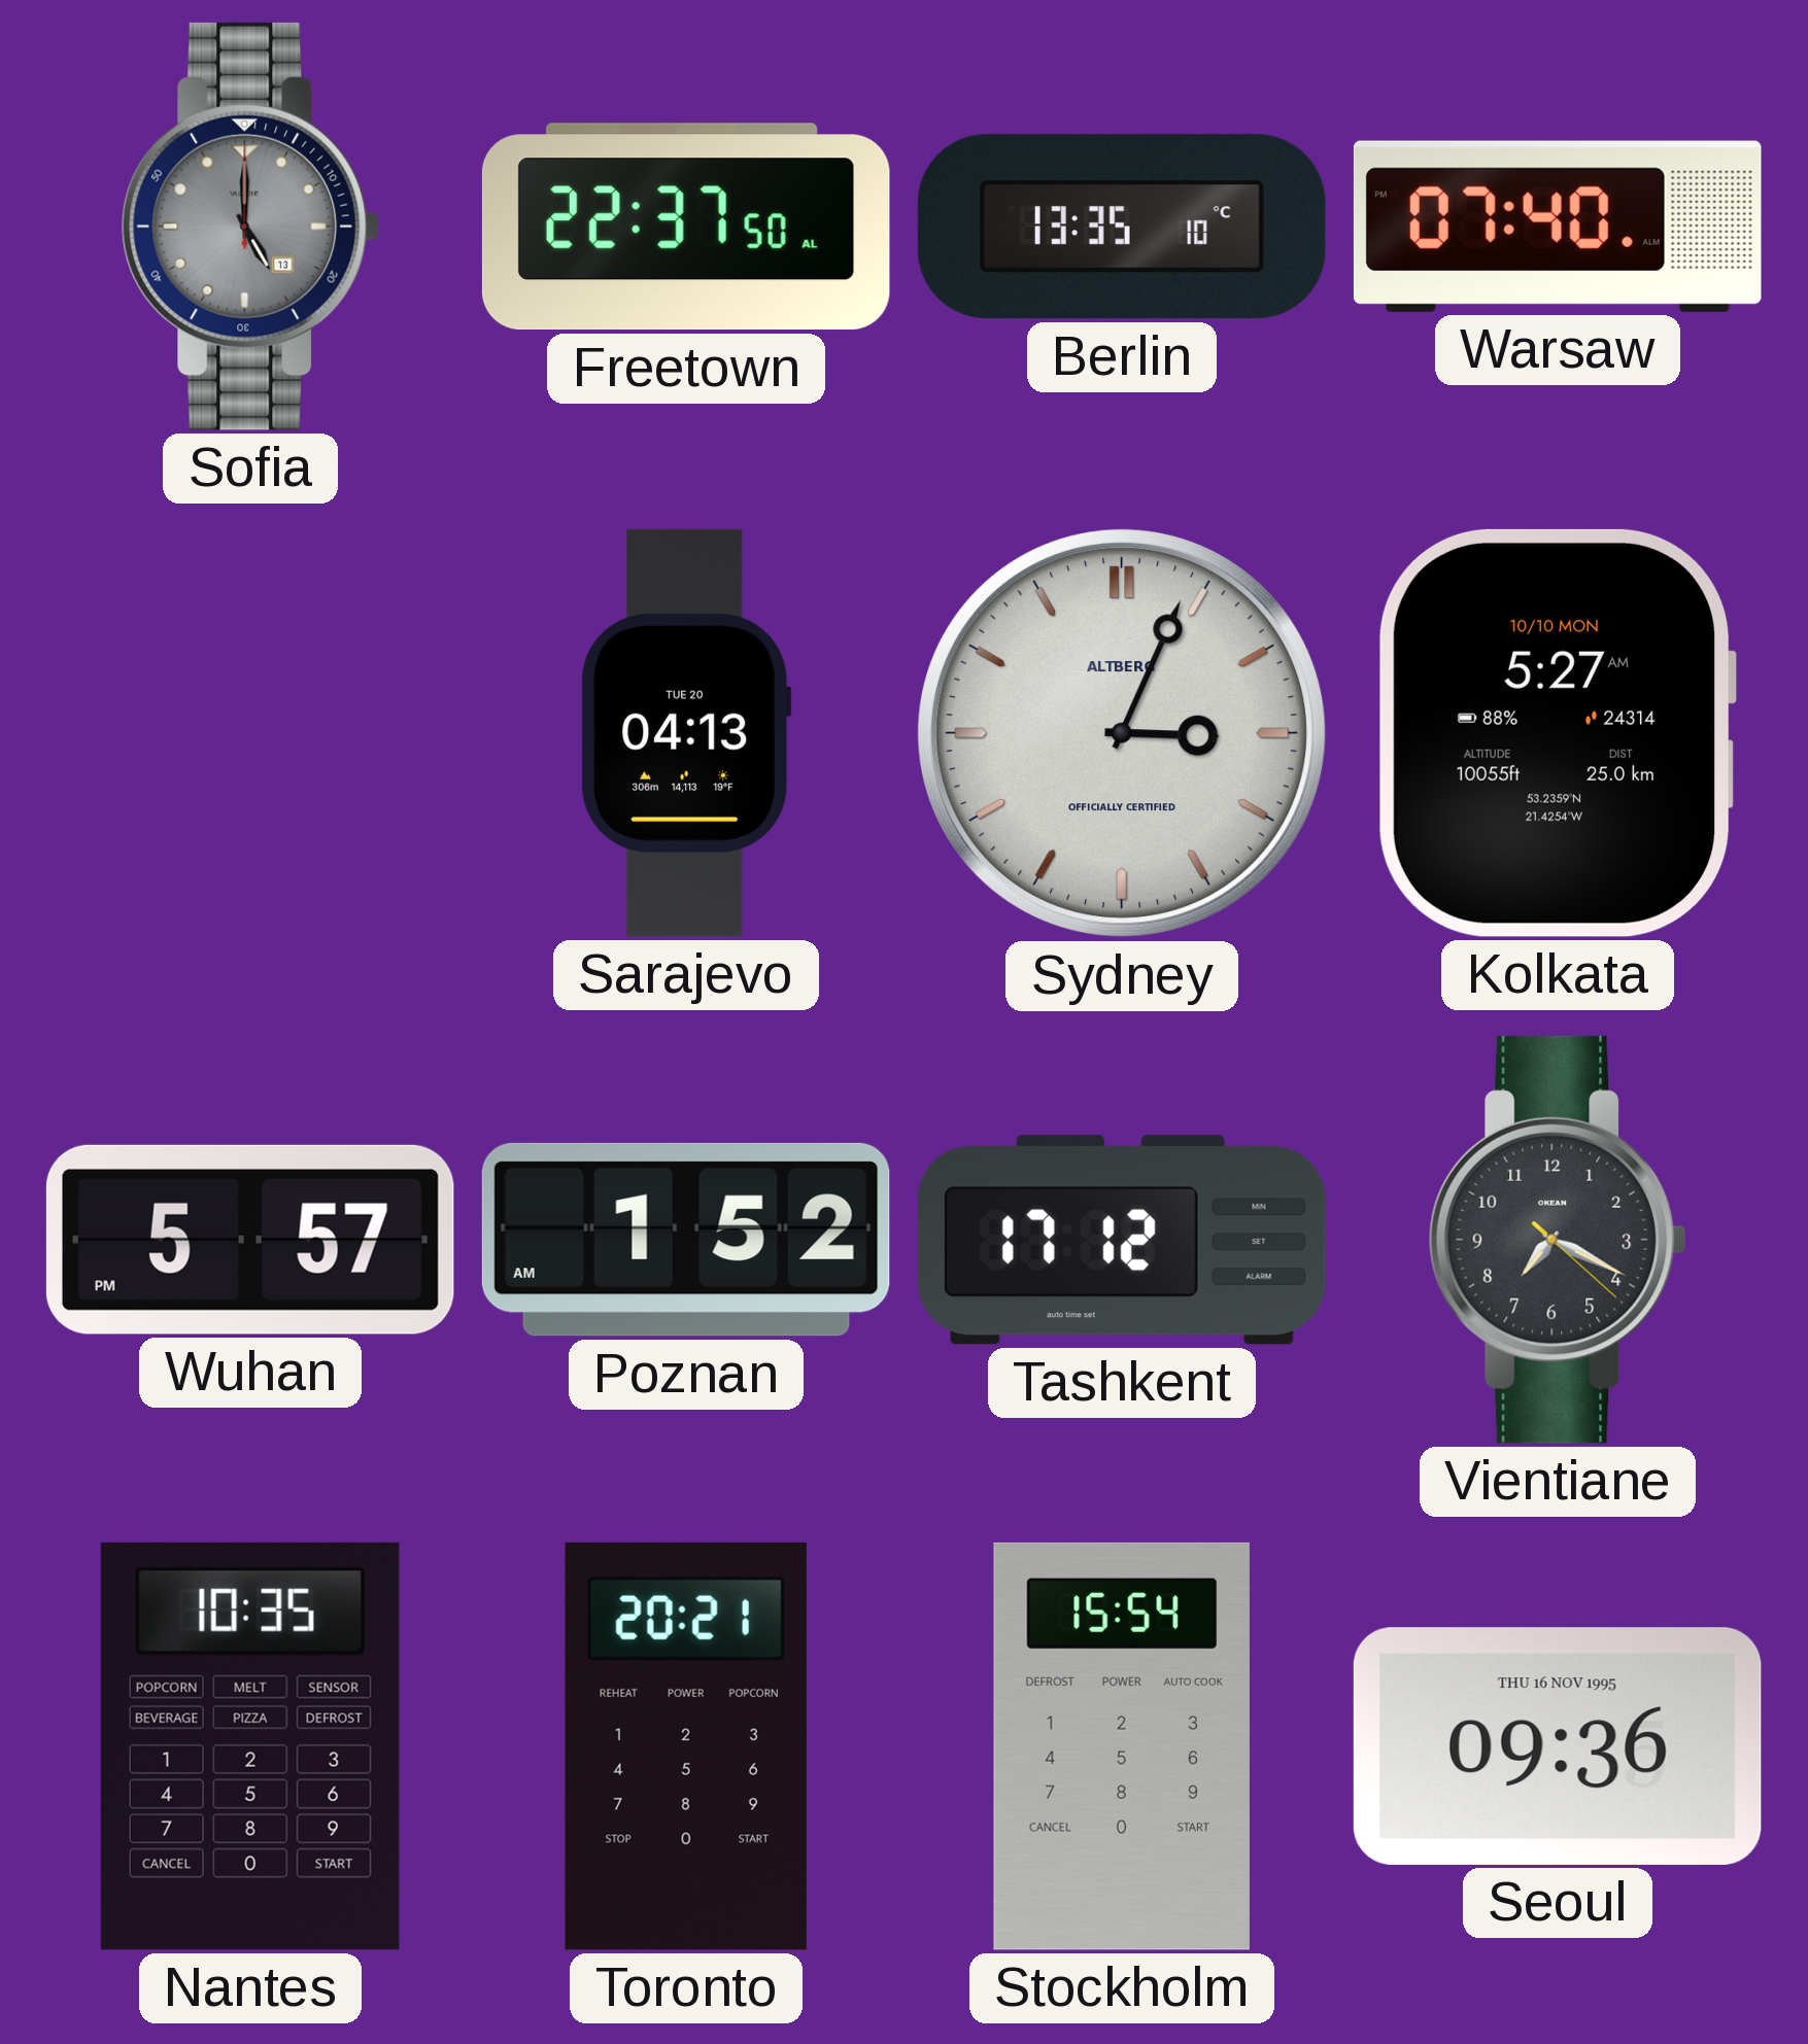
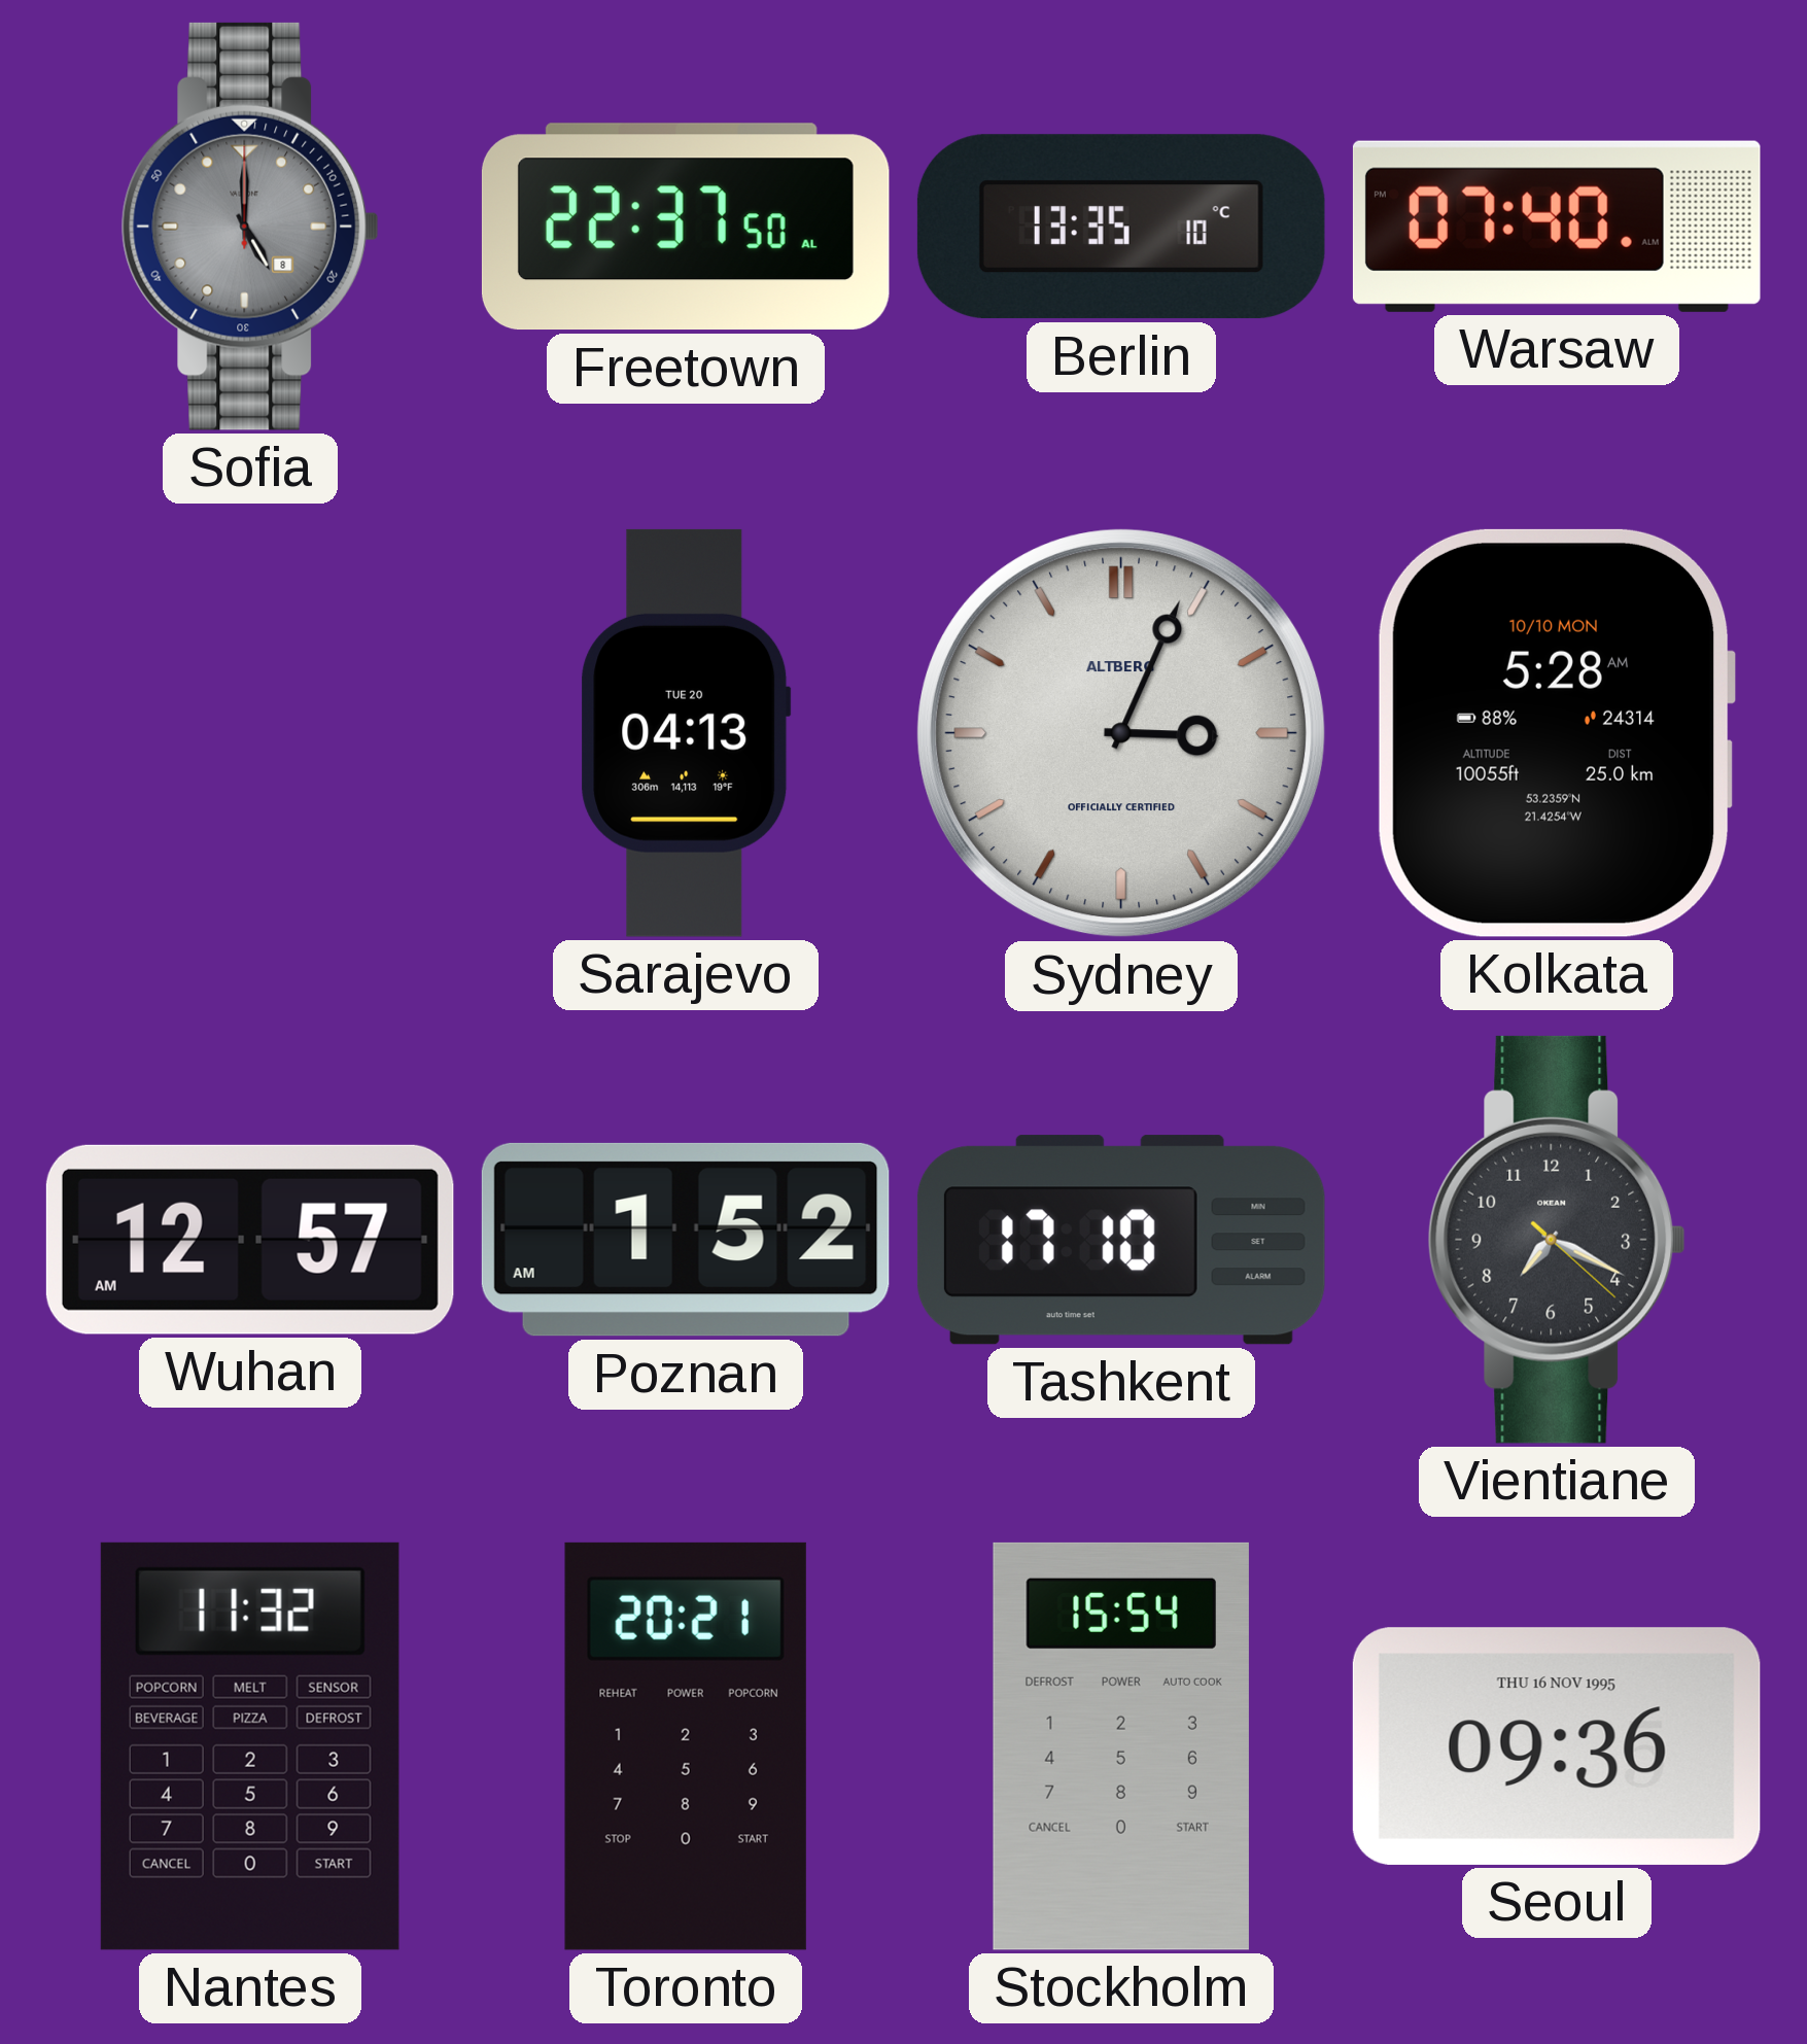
Sofia date: 13 -> 8 (250, 227)
Kolkata: 5:27 -> 5:28 (1557, 733)
Wuhan: 5:57 -> 12:57 (250, 1240)
Tashkent: 17:12 -> 17:10 (1121, 1240)
Nantes: 10:35 -> 11:32 (250, 1746)
